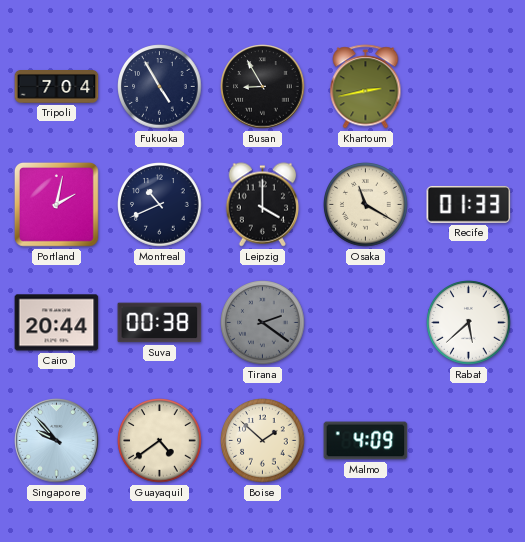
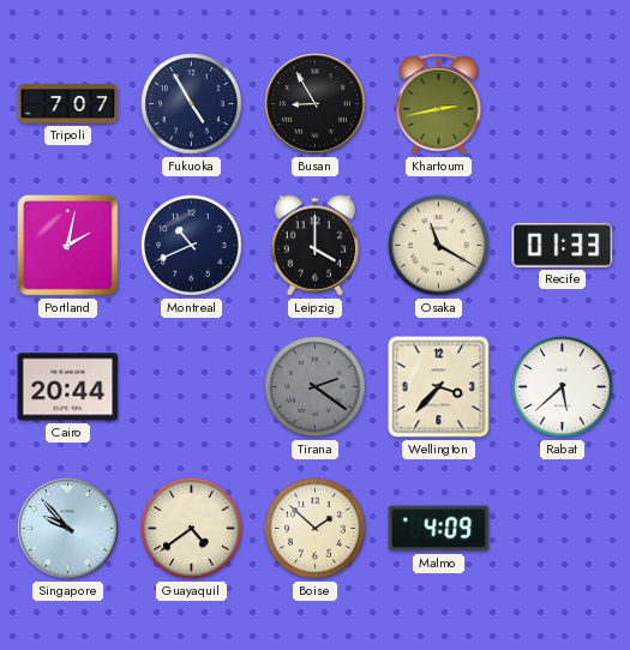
Tripoli: 7:04 -> 7:07 (68, 104)
Suva: 00:38 -> none (160, 323)
Wellington: none -> 3:37 (439, 387)
